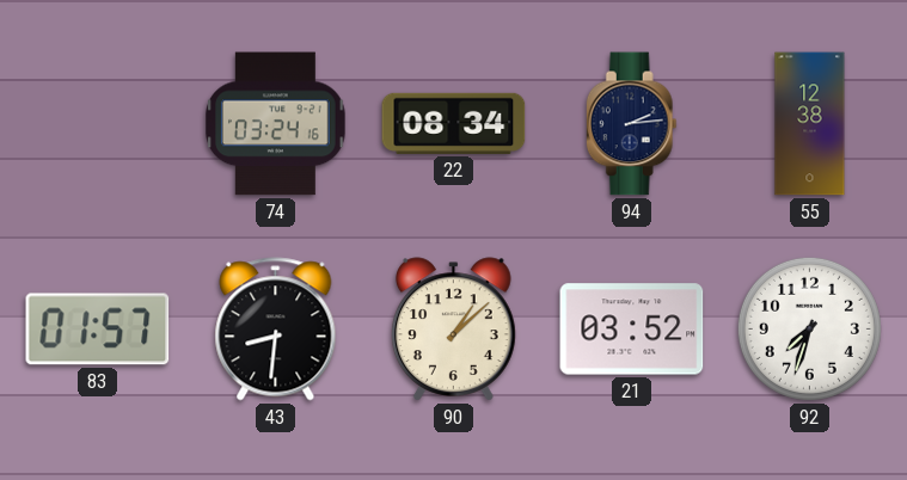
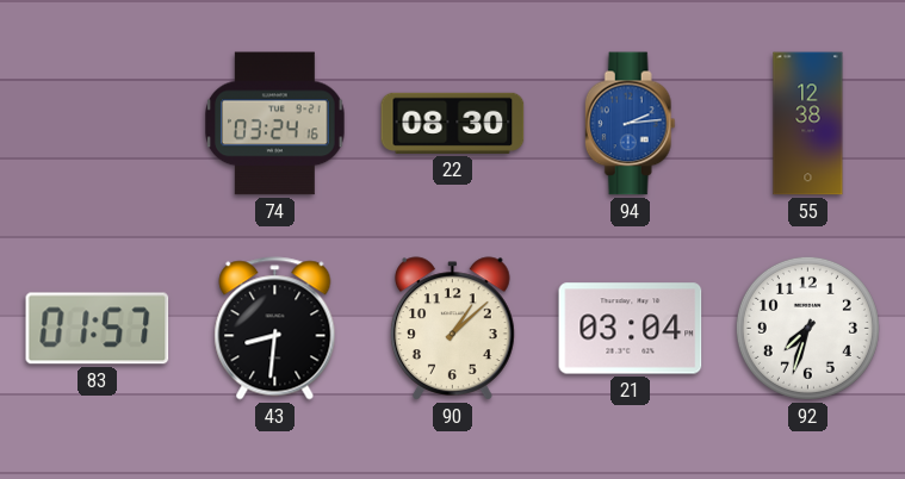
22: 08:34 -> 08:30 (453, 123)
94 dial: navy -> blue (630, 124)
21: 03:52 -> 03:04 (631, 329)
